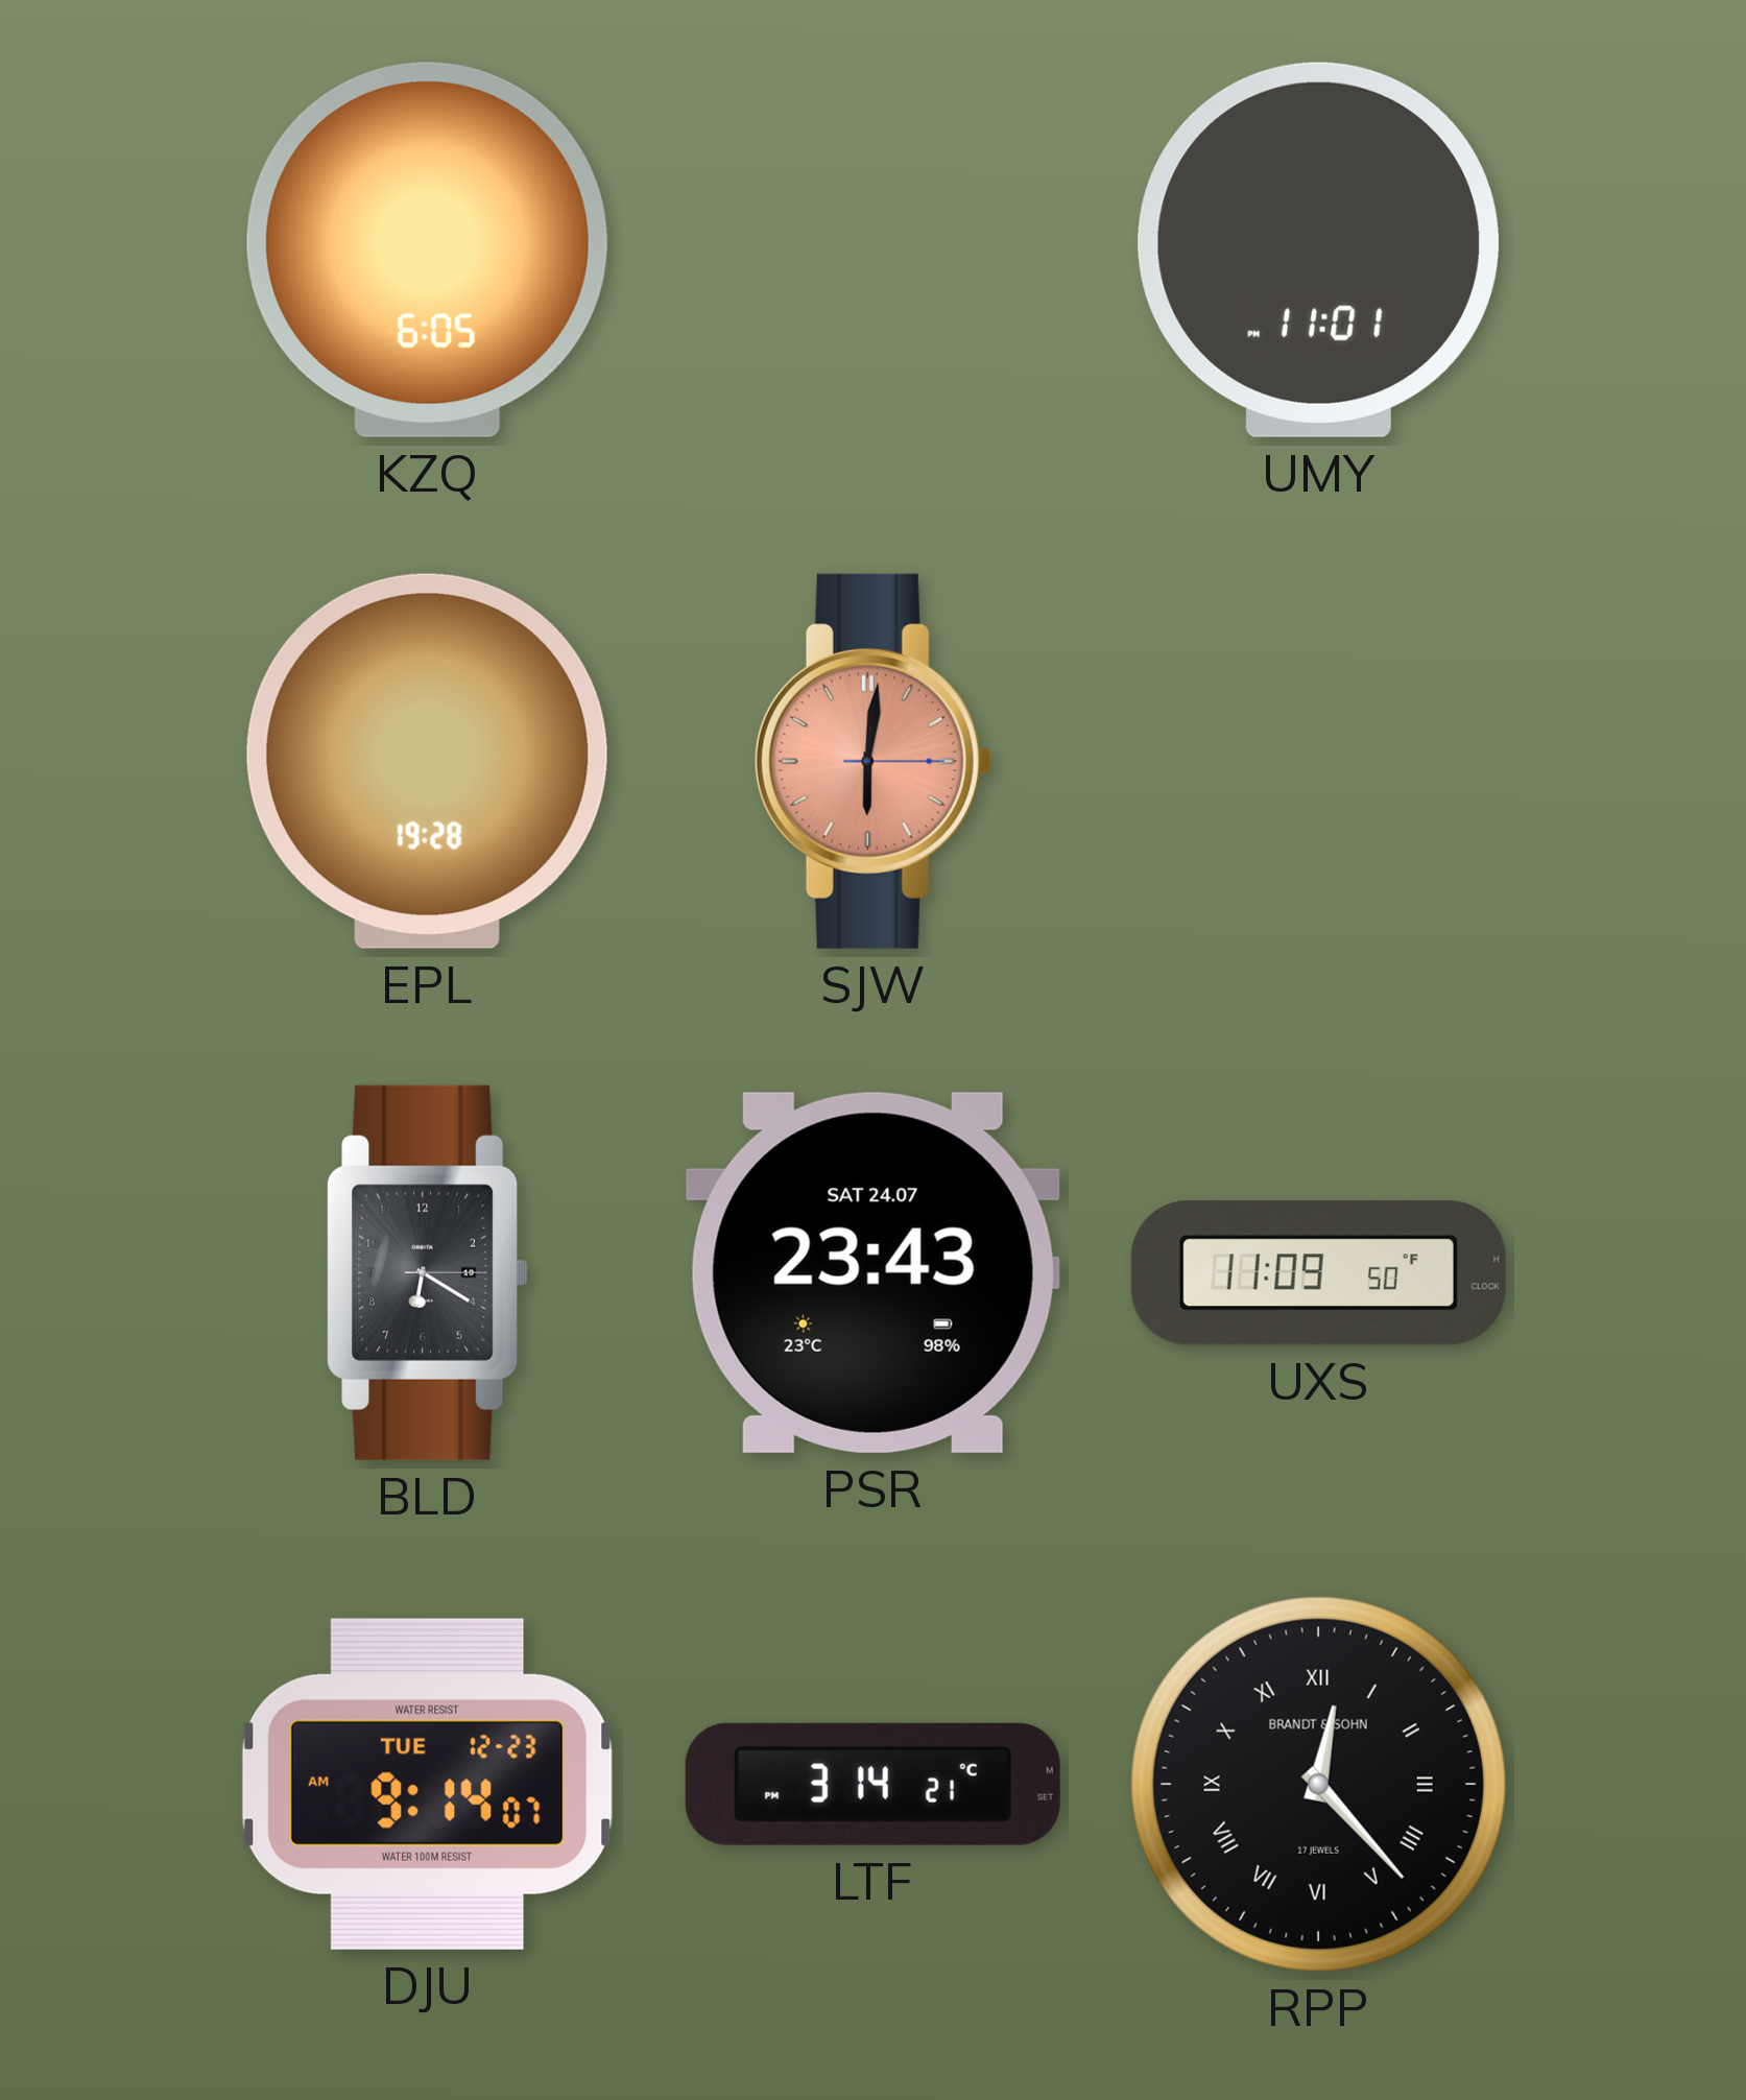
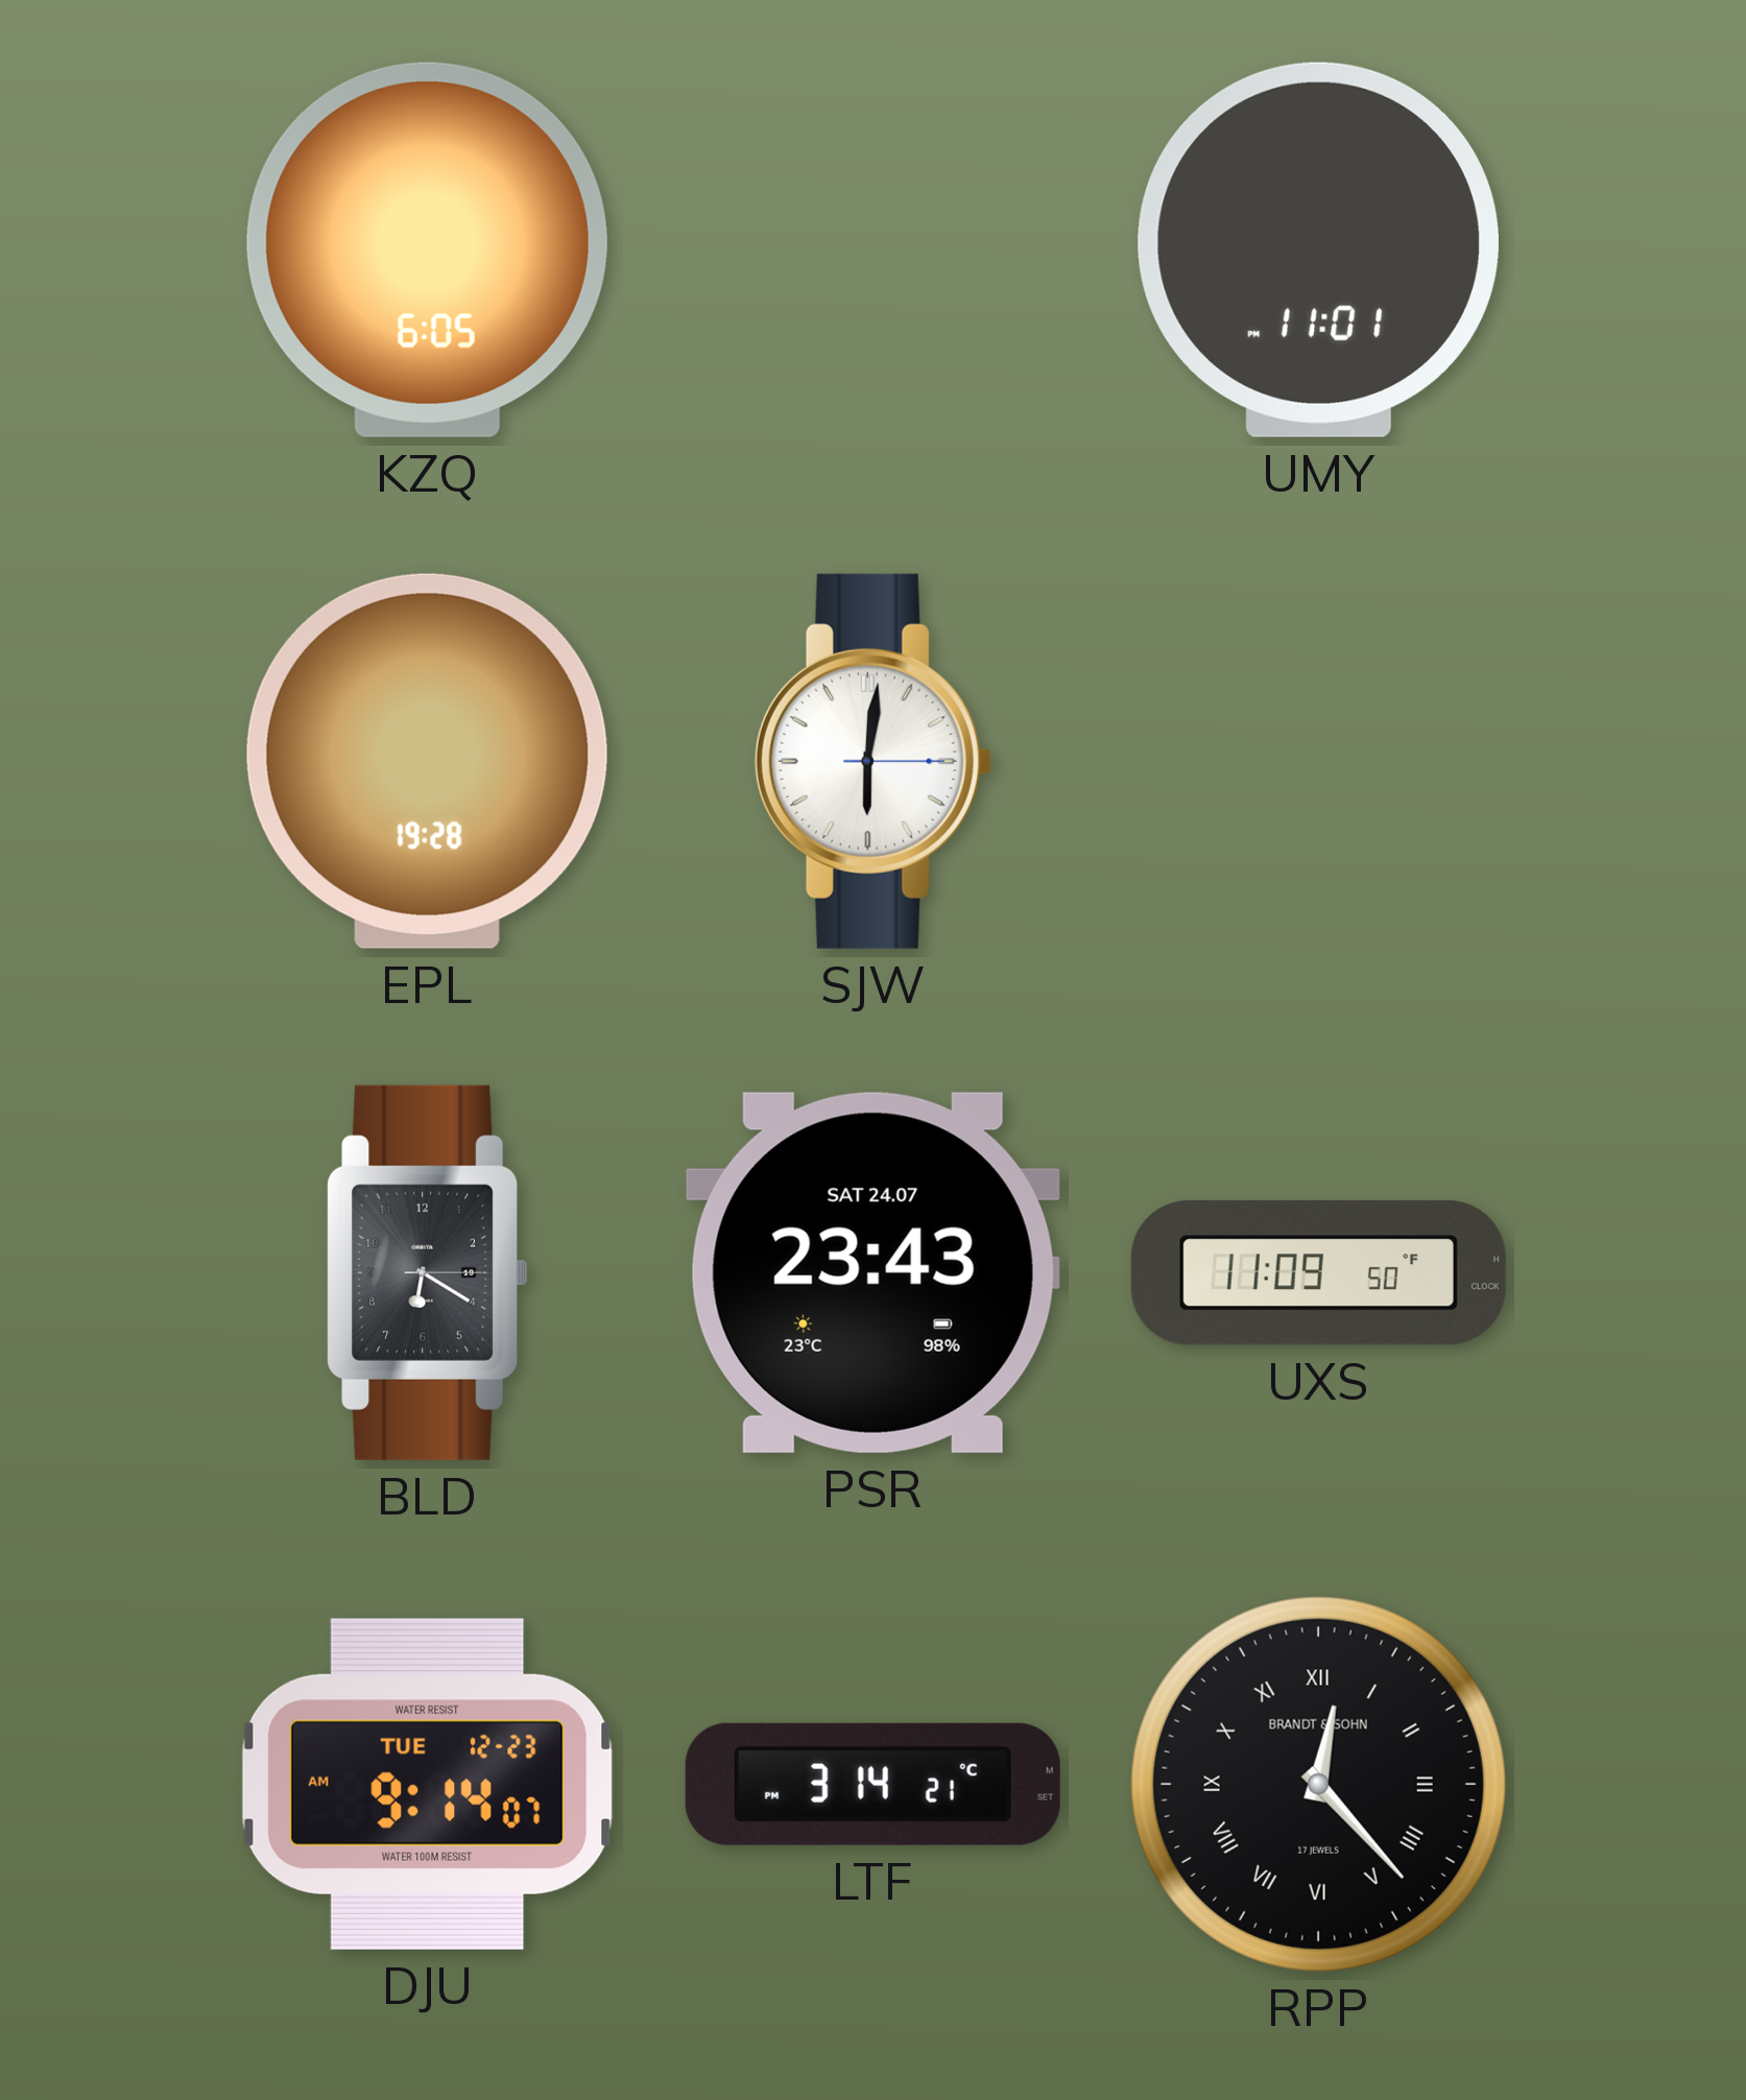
SJW dial: salmon -> white (872, 761)
